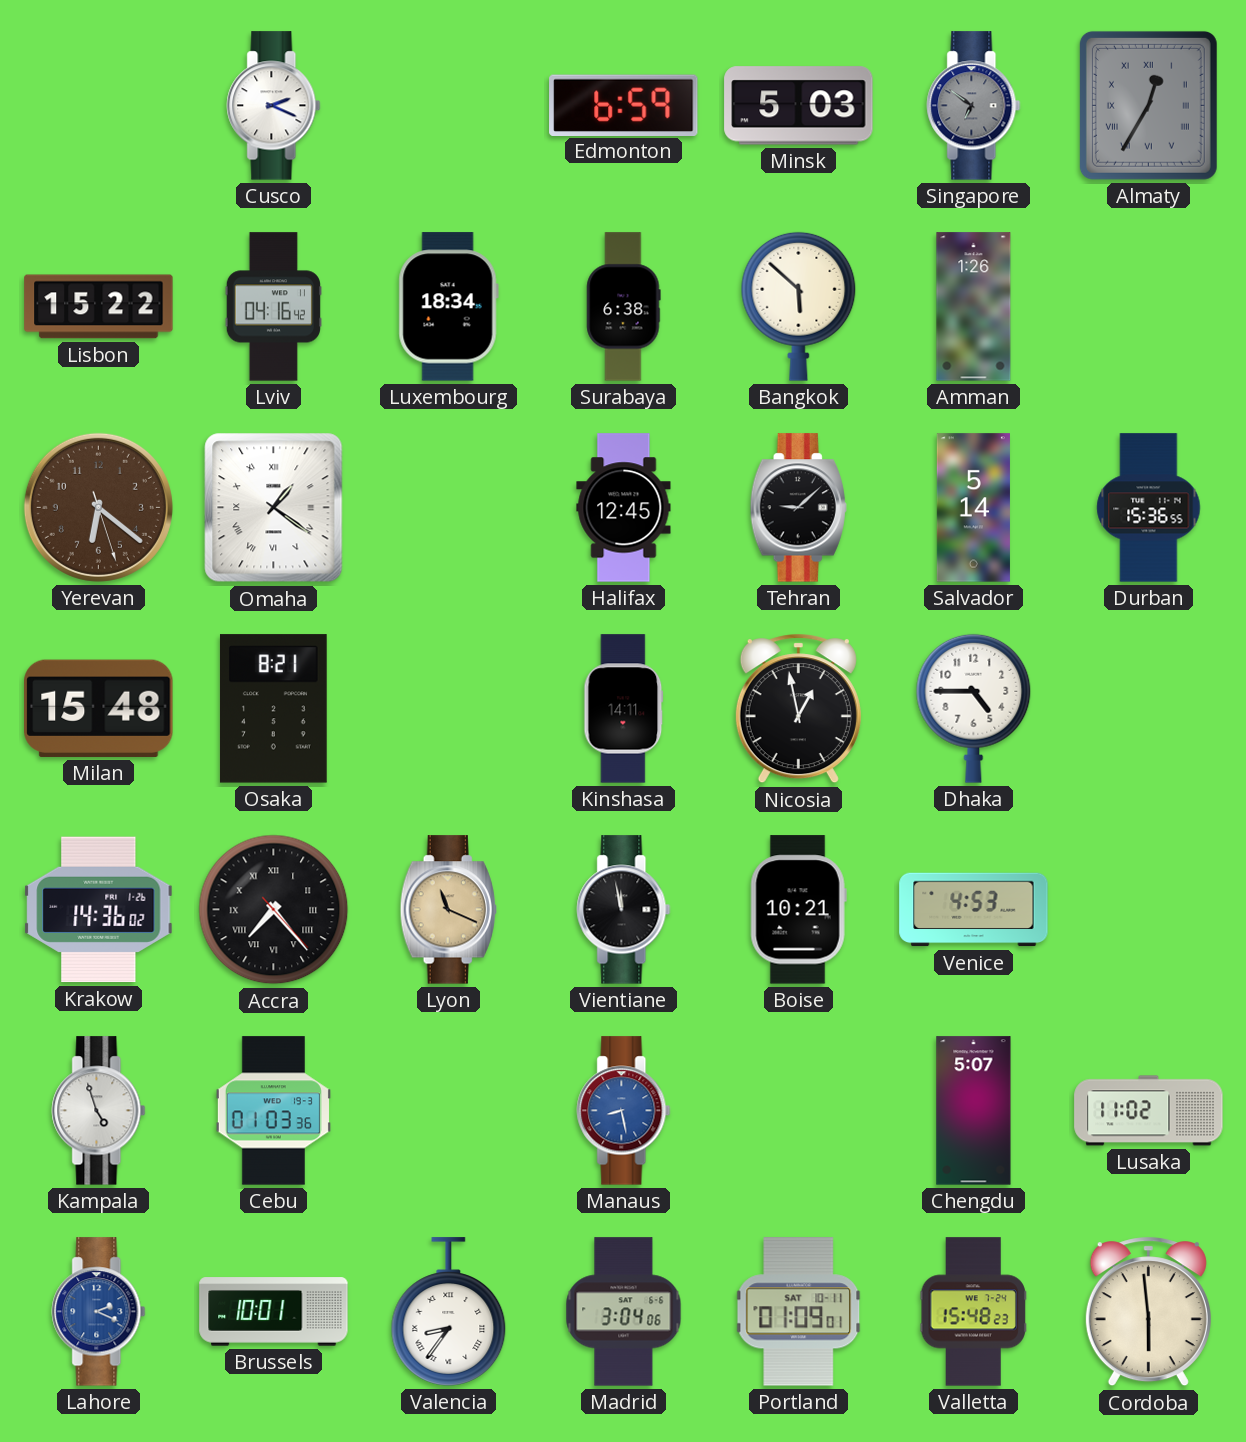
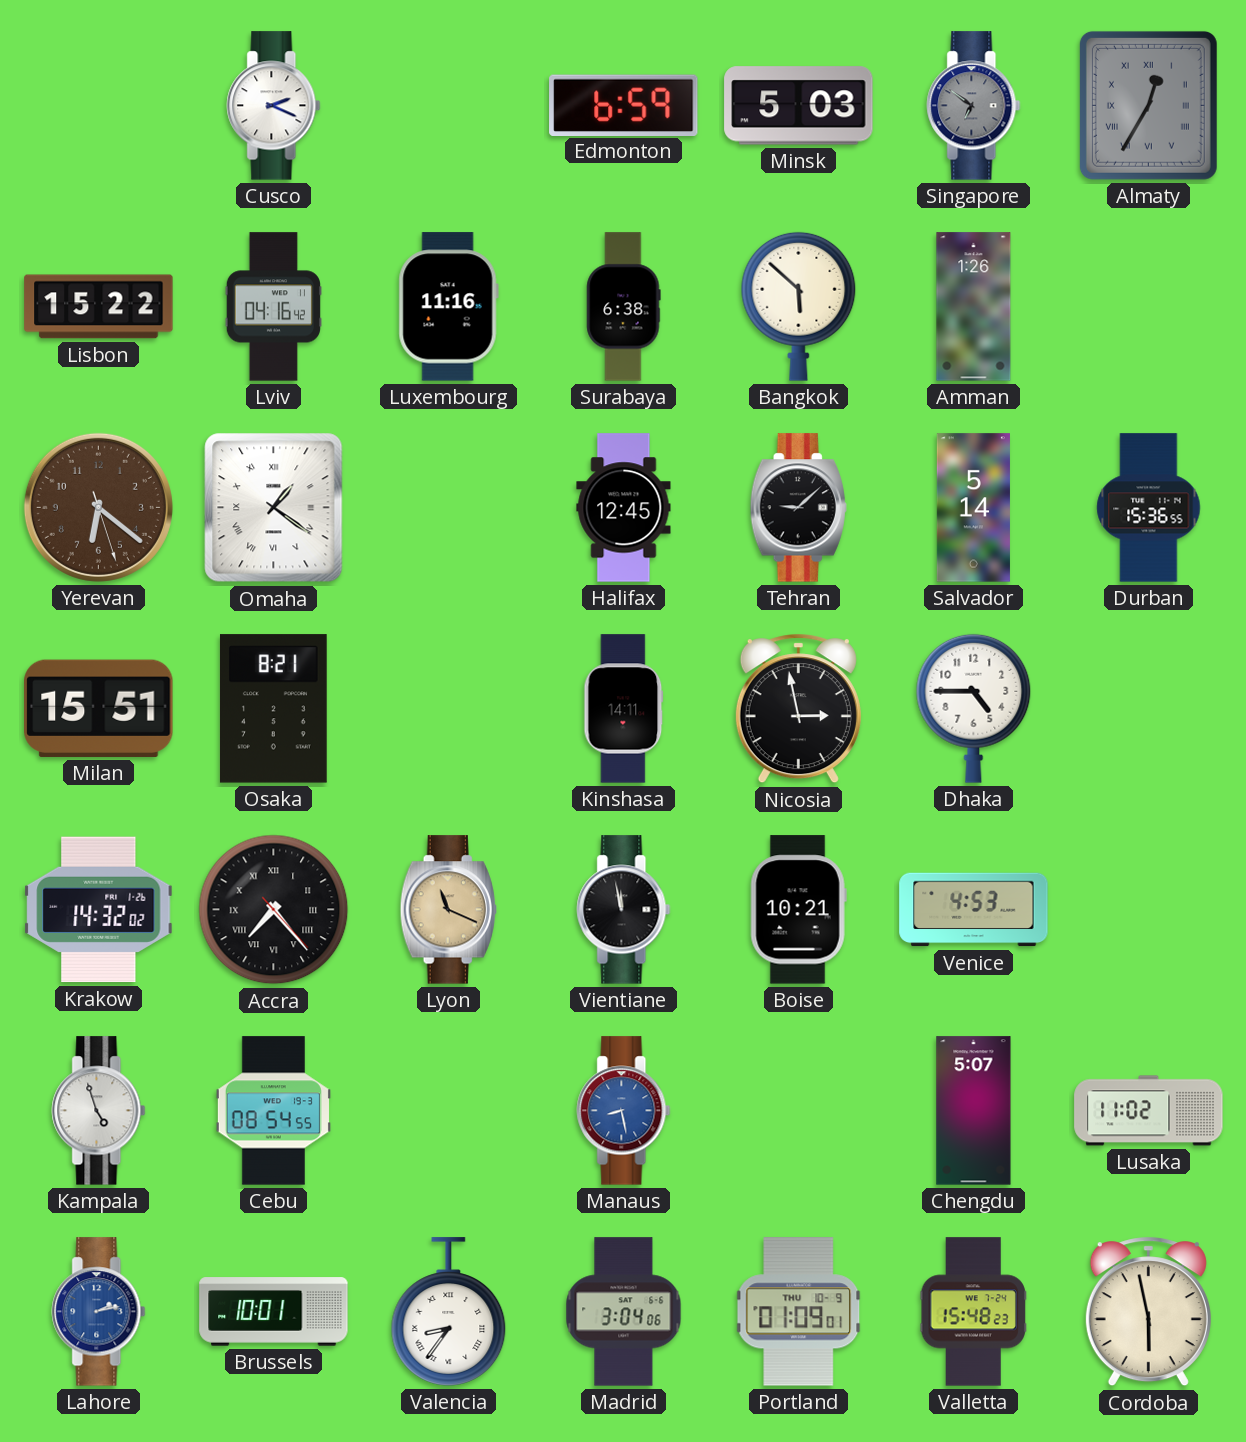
Luxembourg: 18:34 -> 11:16 (448, 307)
Milan: 15:48 -> 15:51 (99, 708)
Nicosia: 12:58 -> 2:58 (798, 709)
Krakow: 14:36 -> 14:32 (99, 910)
Cebu: 01:03 -> 08:54 (273, 1111)
Lahore: 2:19 -> 2:13 (99, 1312)
Portland date: SAT 10-11 -> THU 10-9 (799, 1312)
Cordoba: 5:59 -> 5:58 (1148, 1312)
